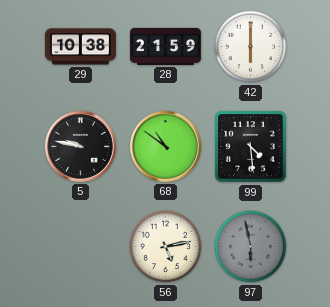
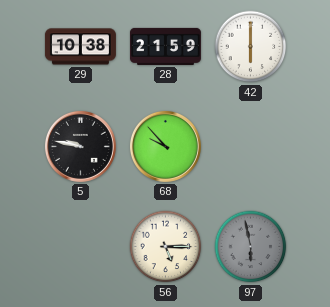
68: 10:51 -> 9:53 (165, 146)
99: 4:29 -> none (251, 147)
56: 5:13 -> 5:15 (166, 247)
